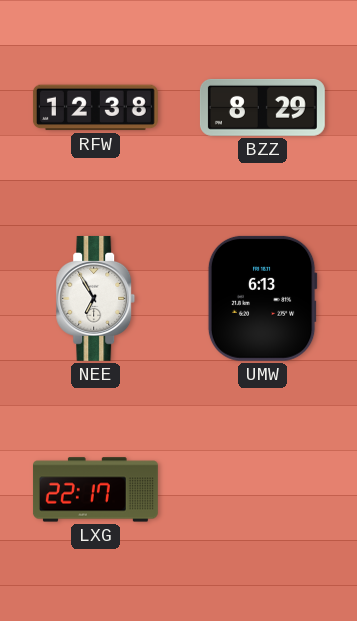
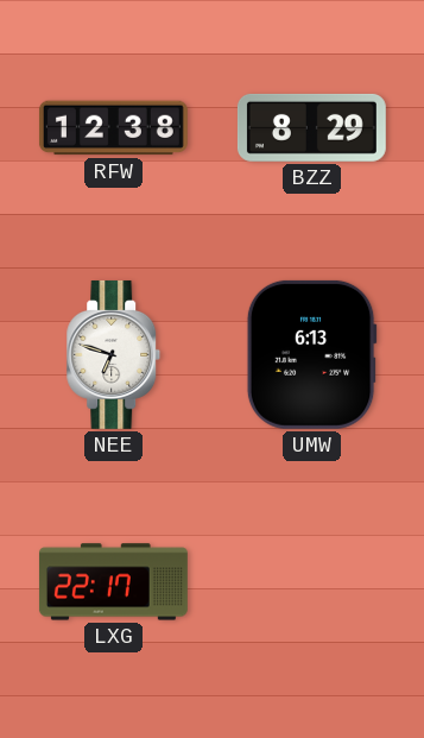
NEE: 6:55 -> 6:48 (114, 354)
